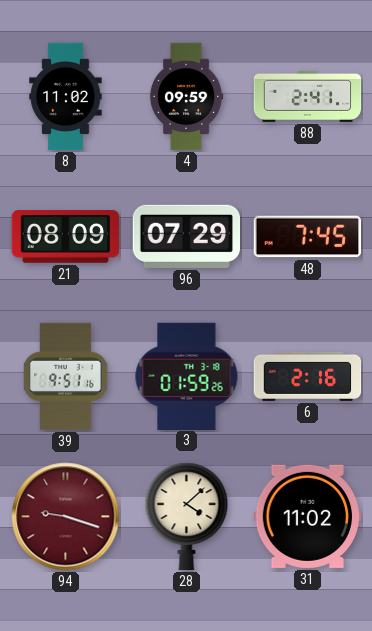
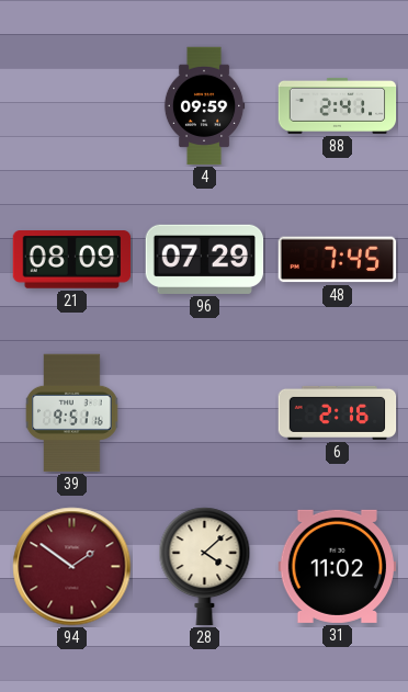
8: 11:02 -> none (66, 97)
3: 01:59 -> none (187, 376)
94: 9:18 -> 1:51 (72, 567)
